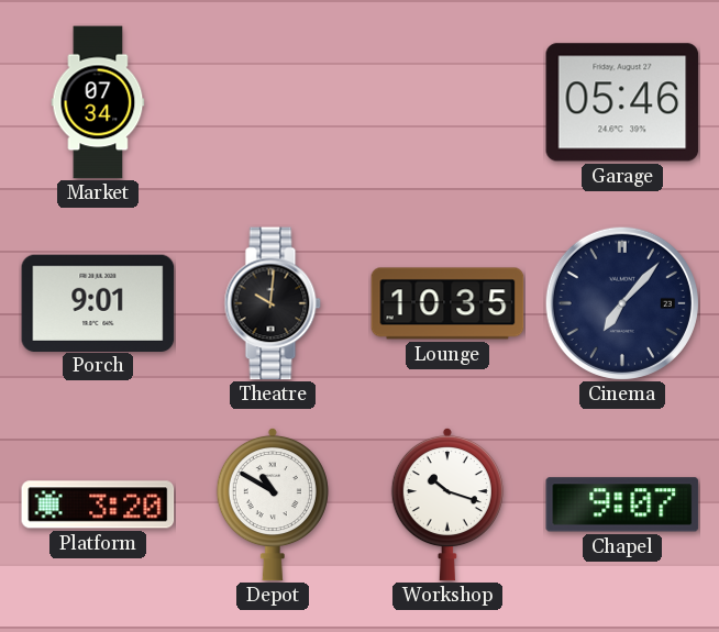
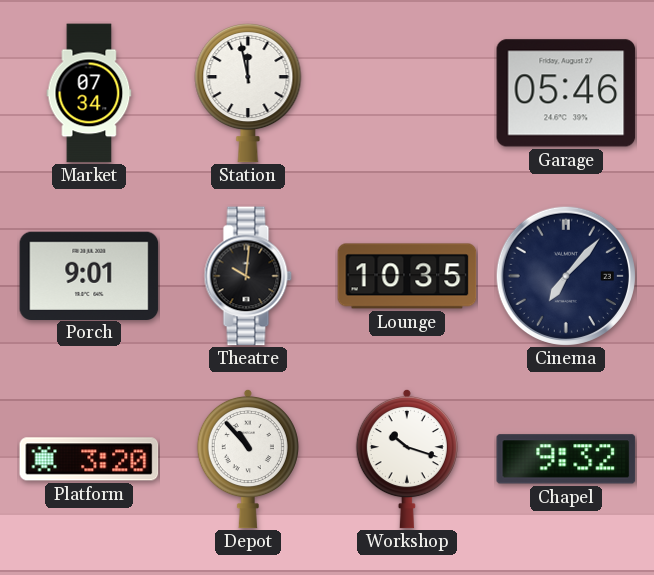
Station: none -> 11:58 (248, 93)
Depot: 10:50 -> 10:53 (248, 459)
Chapel: 9:07 -> 9:32 (566, 459)
